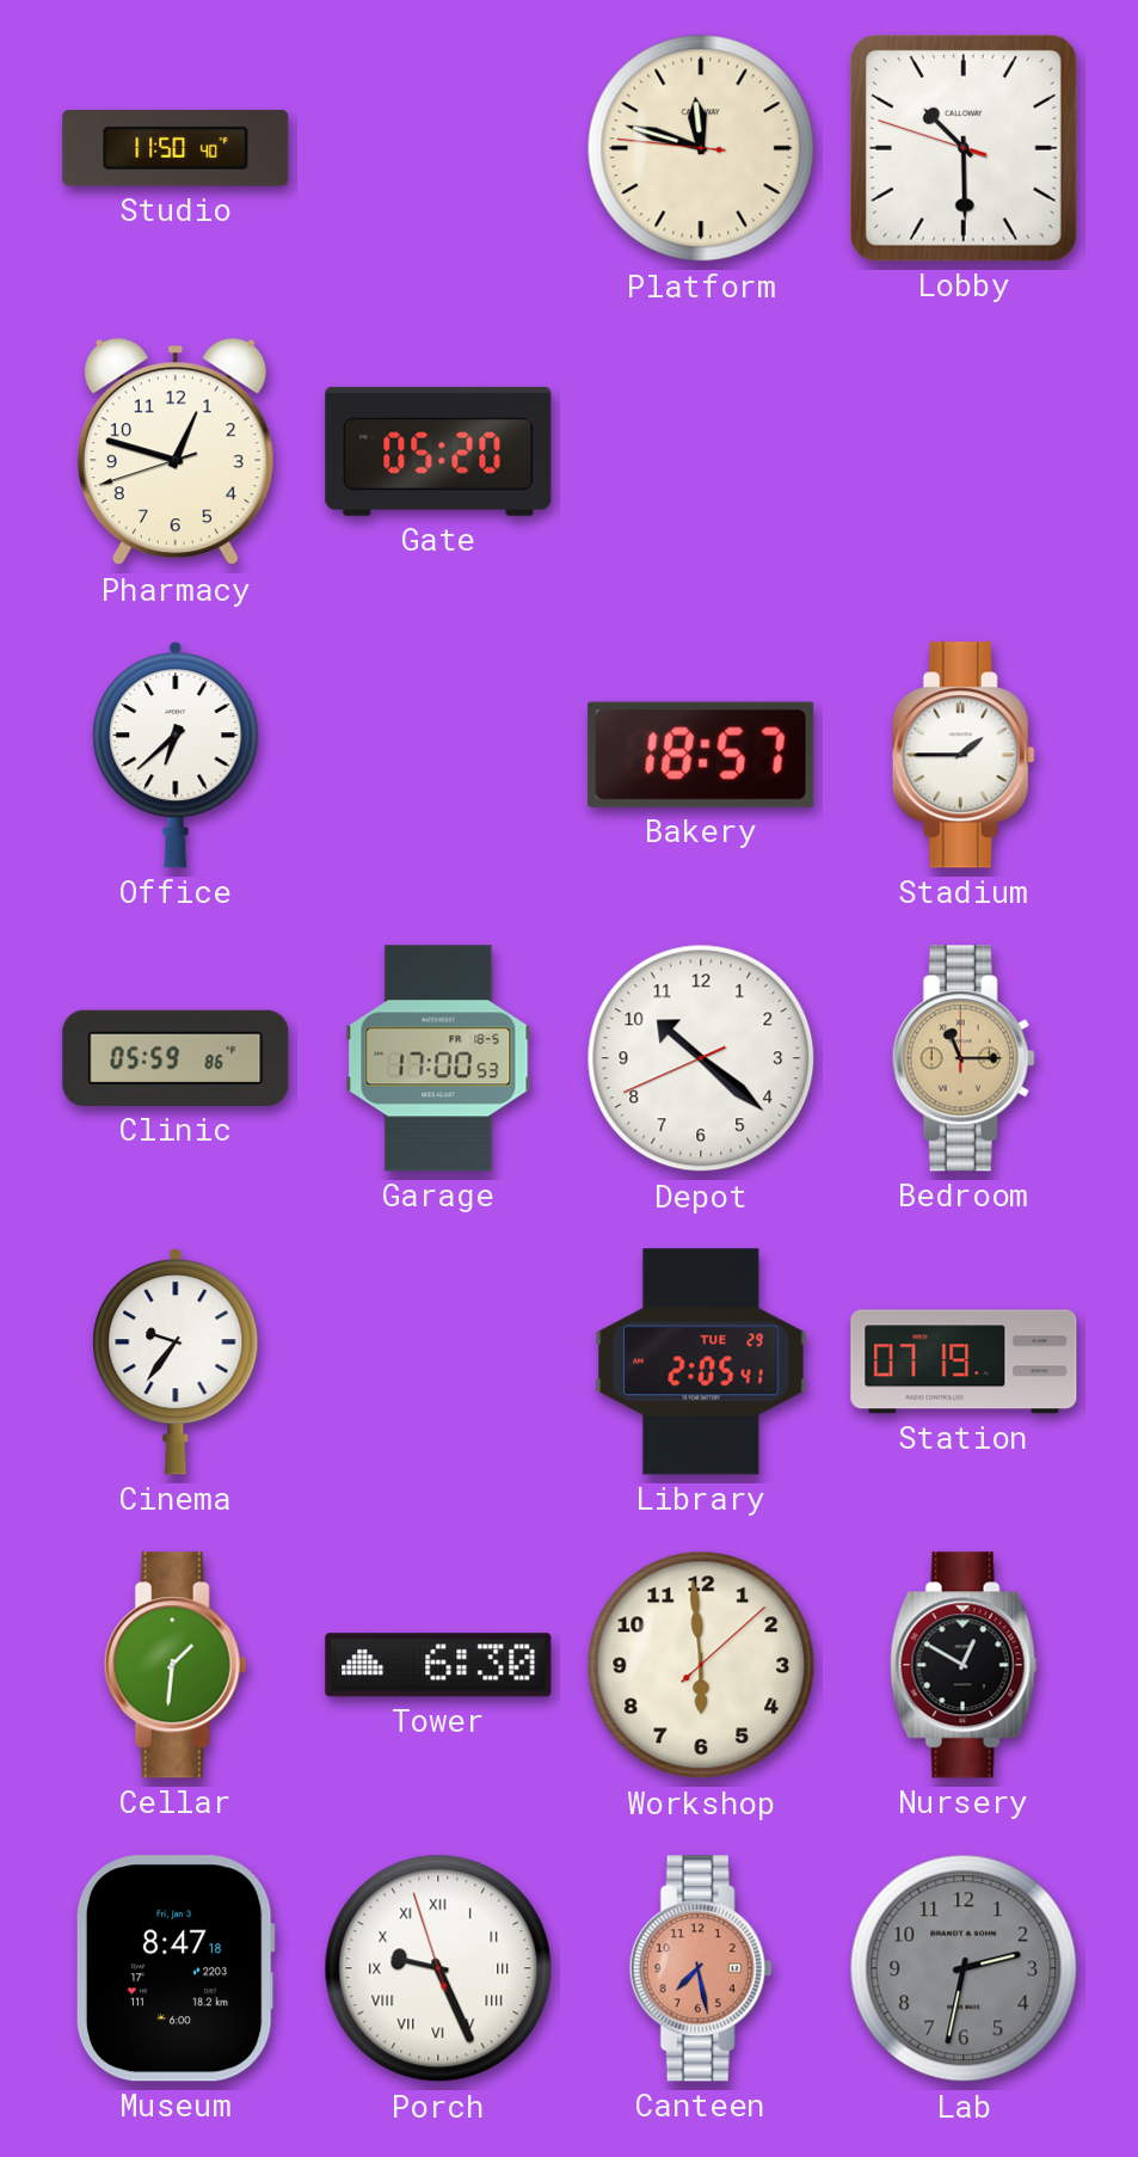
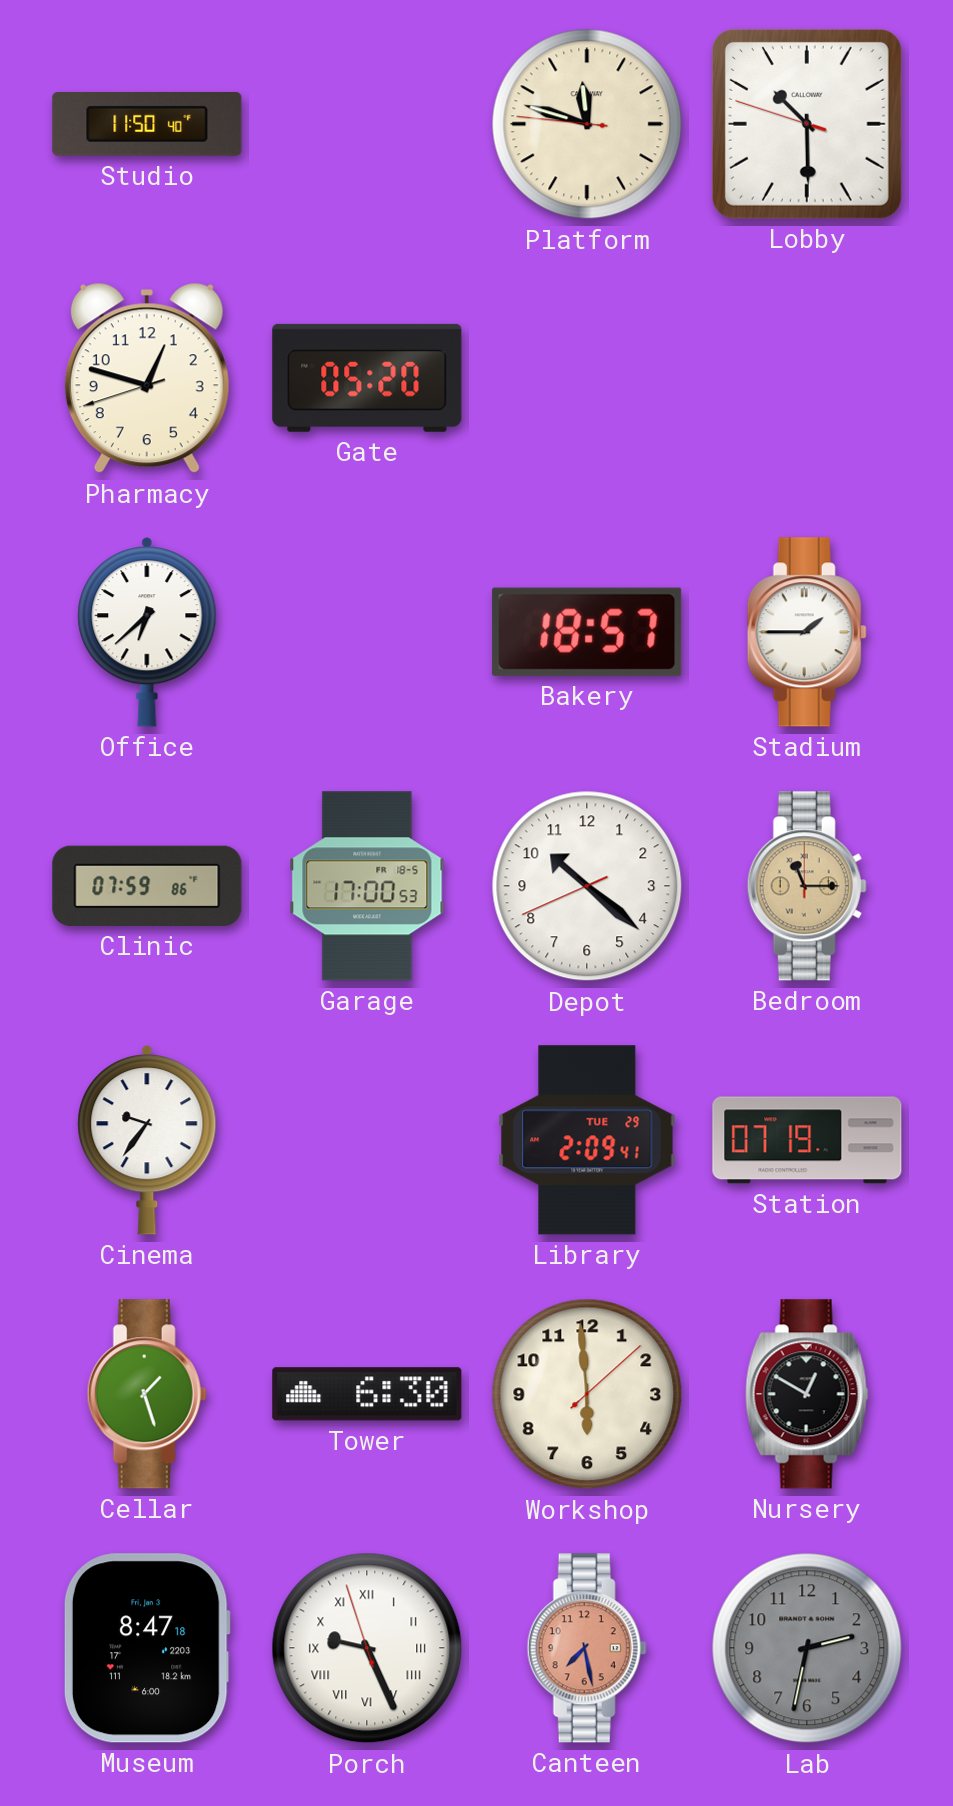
Clinic: 05:59 -> 07:59 (147, 886)
Library: 2:05 -> 2:09 (587, 1140)
Cellar: 1:31 -> 1:27 (147, 1394)
